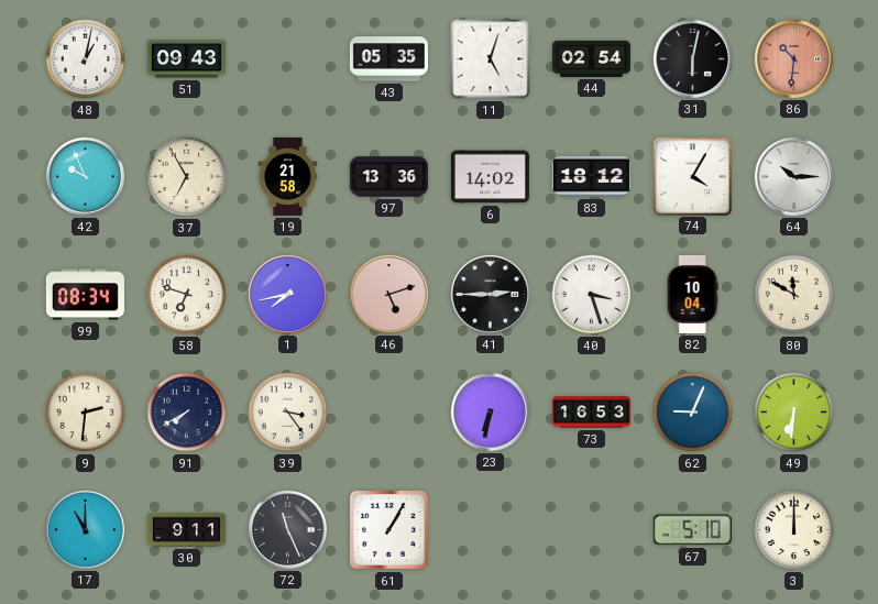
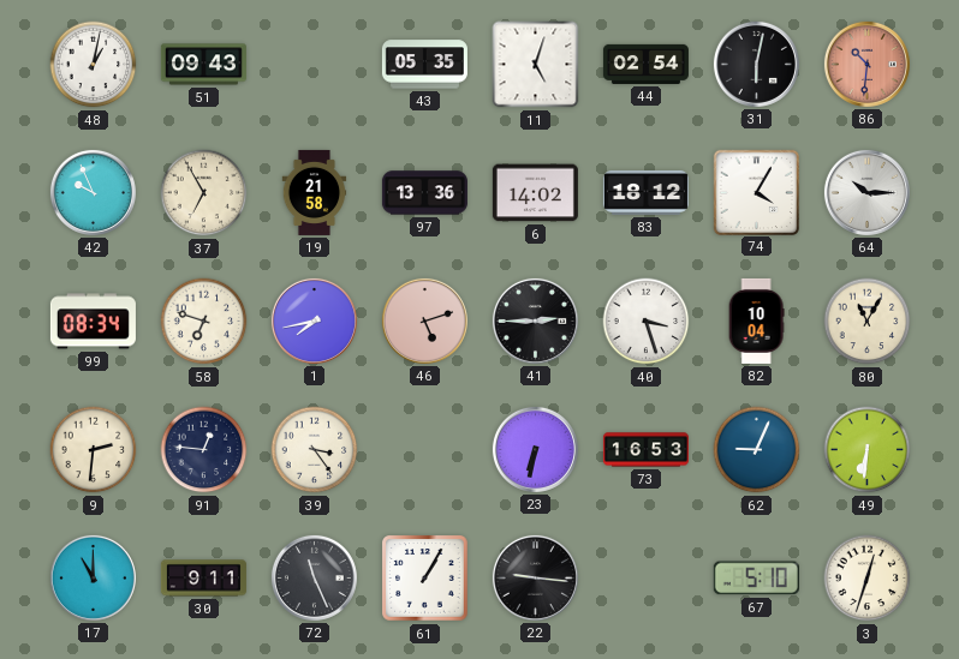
80: 11:50 -> 11:05 (868, 322)
91: 7:40 -> 12:46 (204, 450)
22: none -> 9:16 (535, 577)
3: 12:00 -> 12:33 (868, 579)
